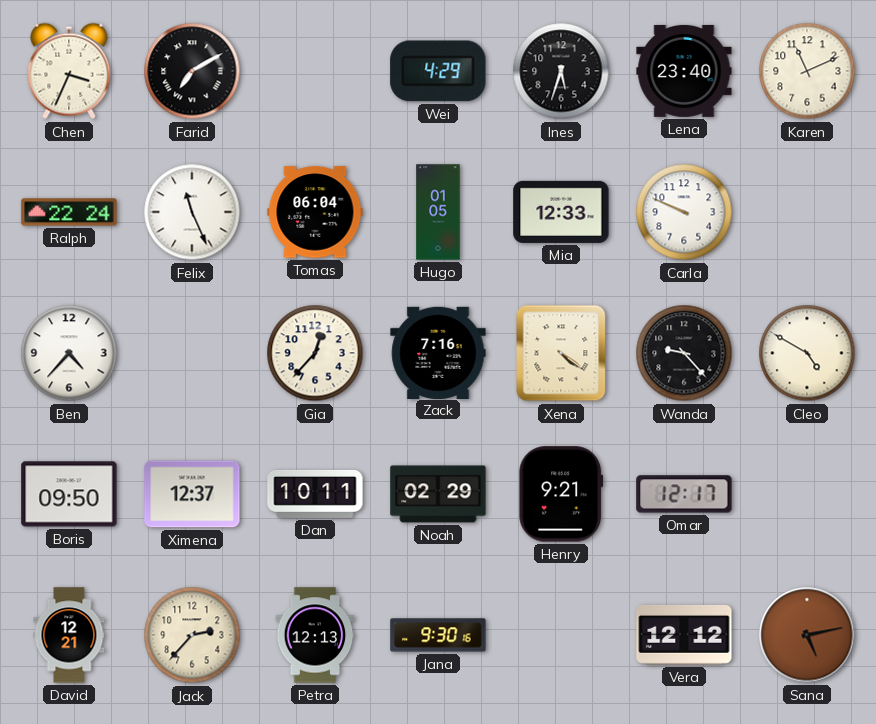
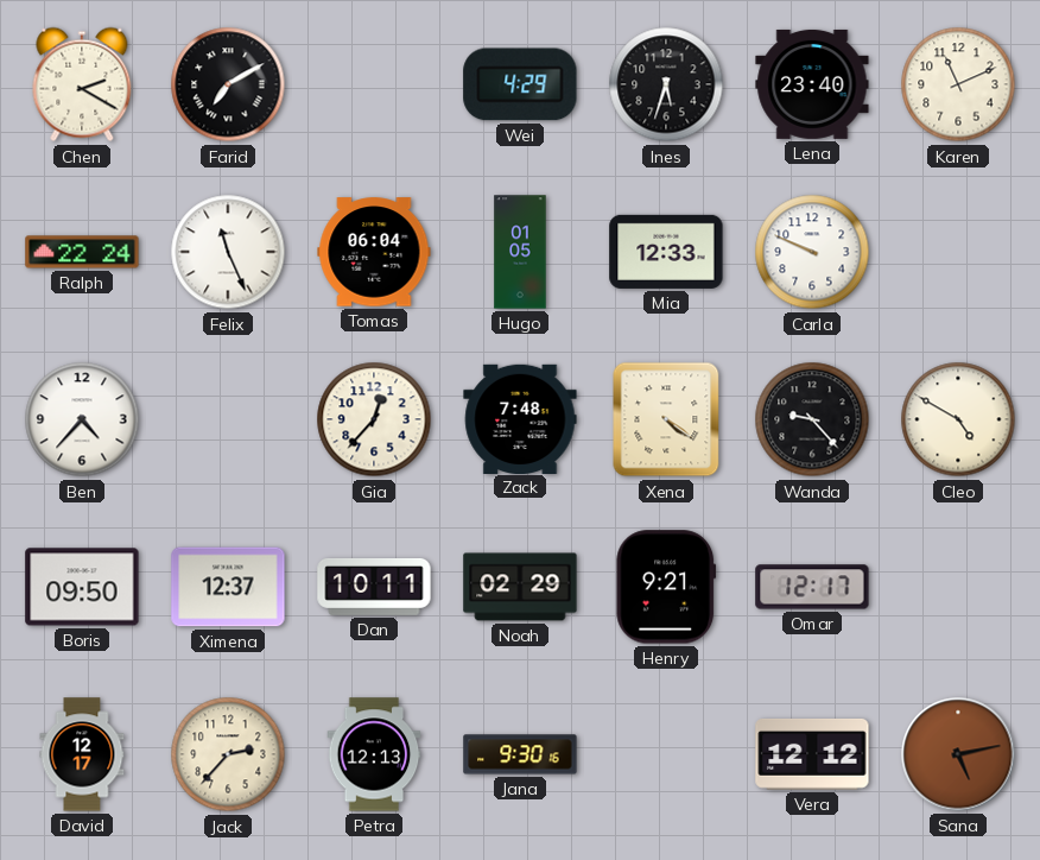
Chen: 3:34 -> 2:20 (82, 84)
Zack: 7:16 -> 7:48 (520, 418)
David: 12:21 -> 12:17 (82, 754)
